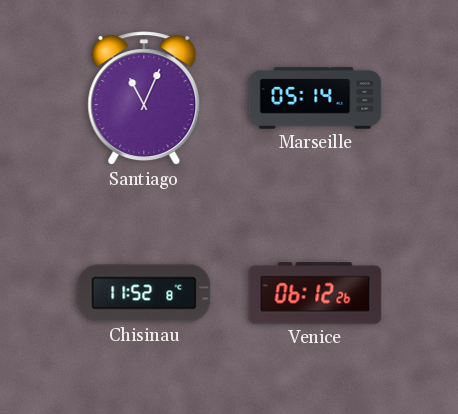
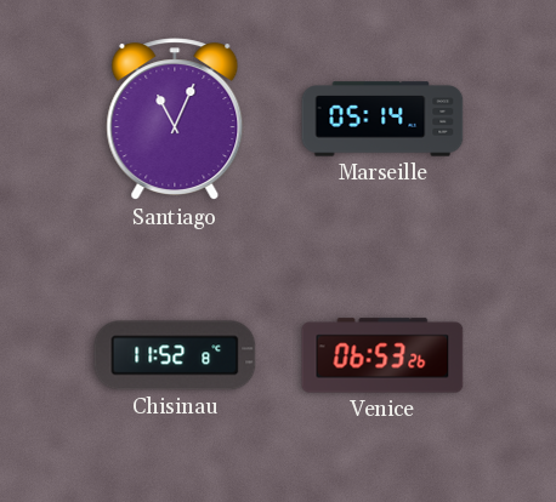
Venice: 06:12 -> 06:53 (382, 355)
